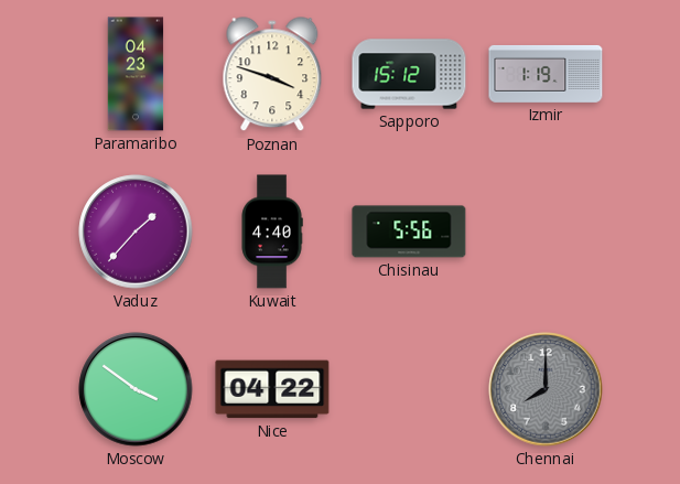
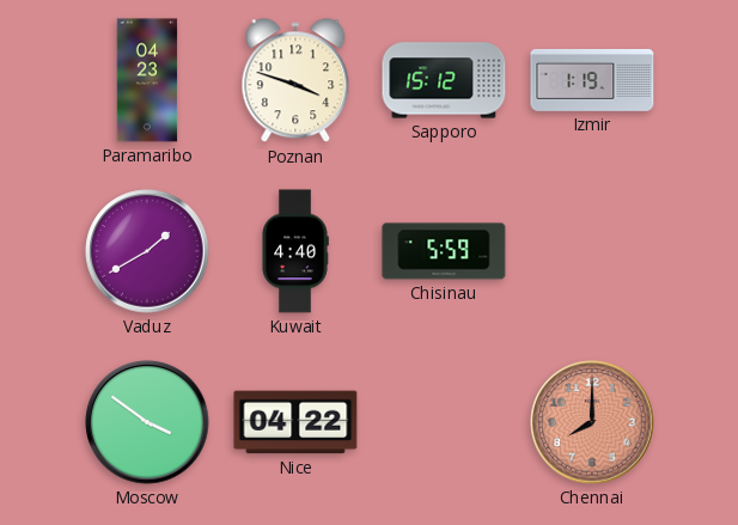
Vaduz: 1:37 -> 1:40 (147, 251)
Chisinau: 5:56 -> 5:59 (444, 251)
Chennai dial: grey -> salmon (592, 422)
